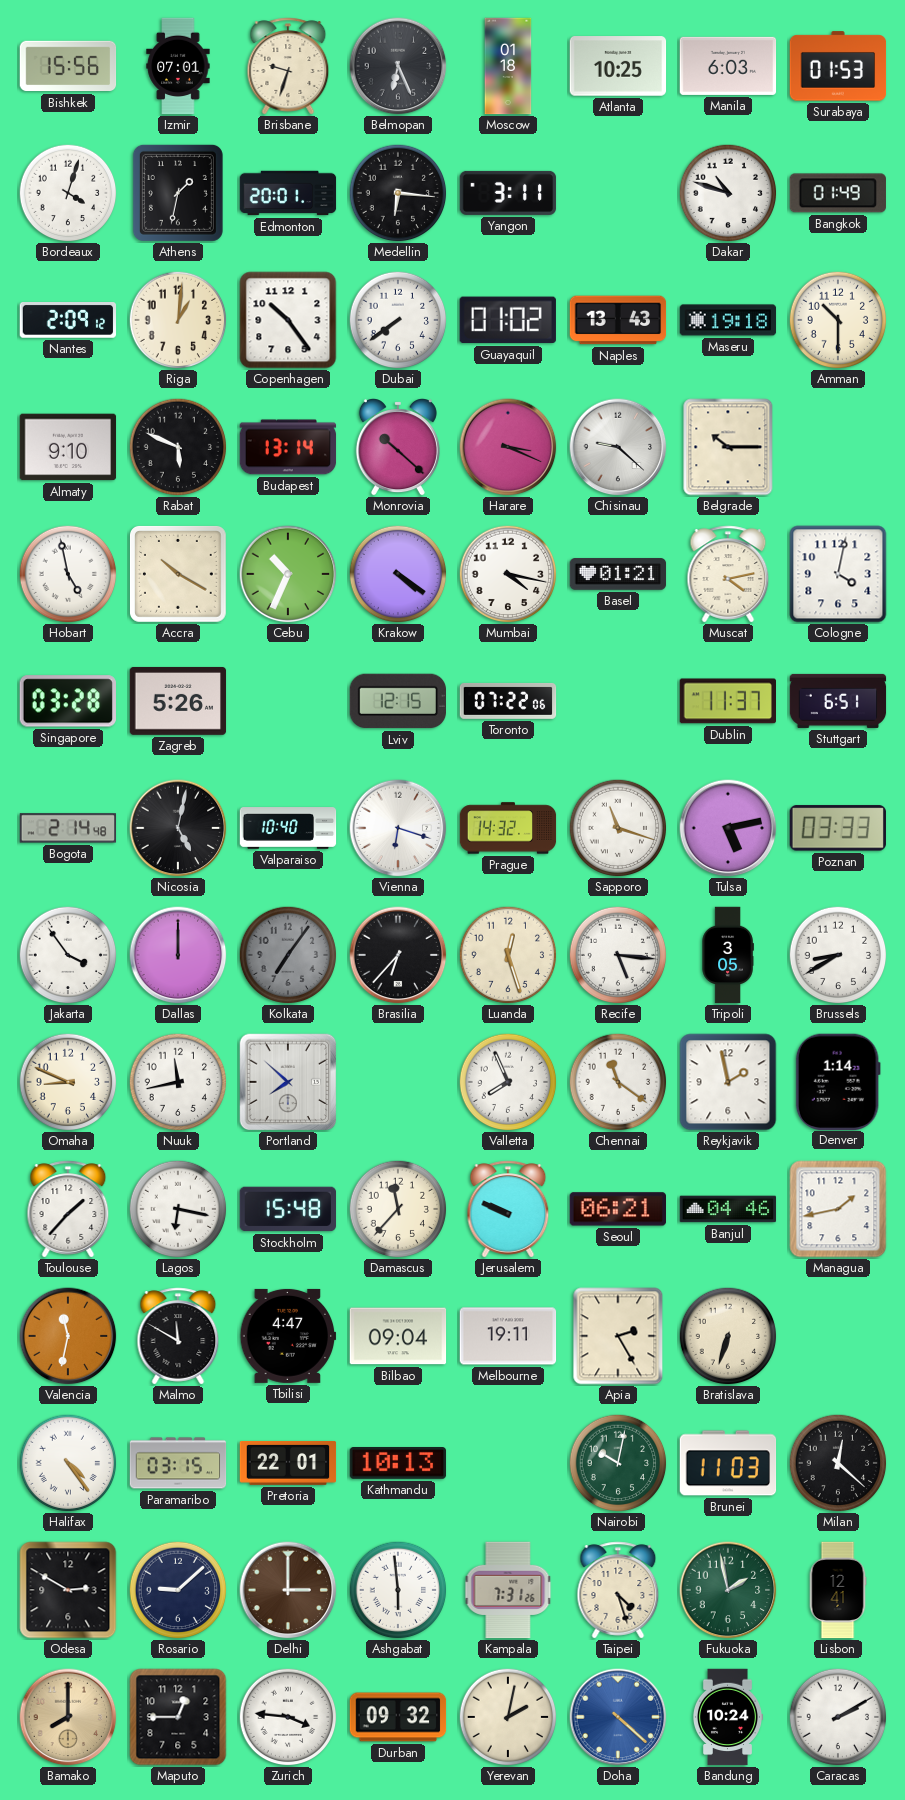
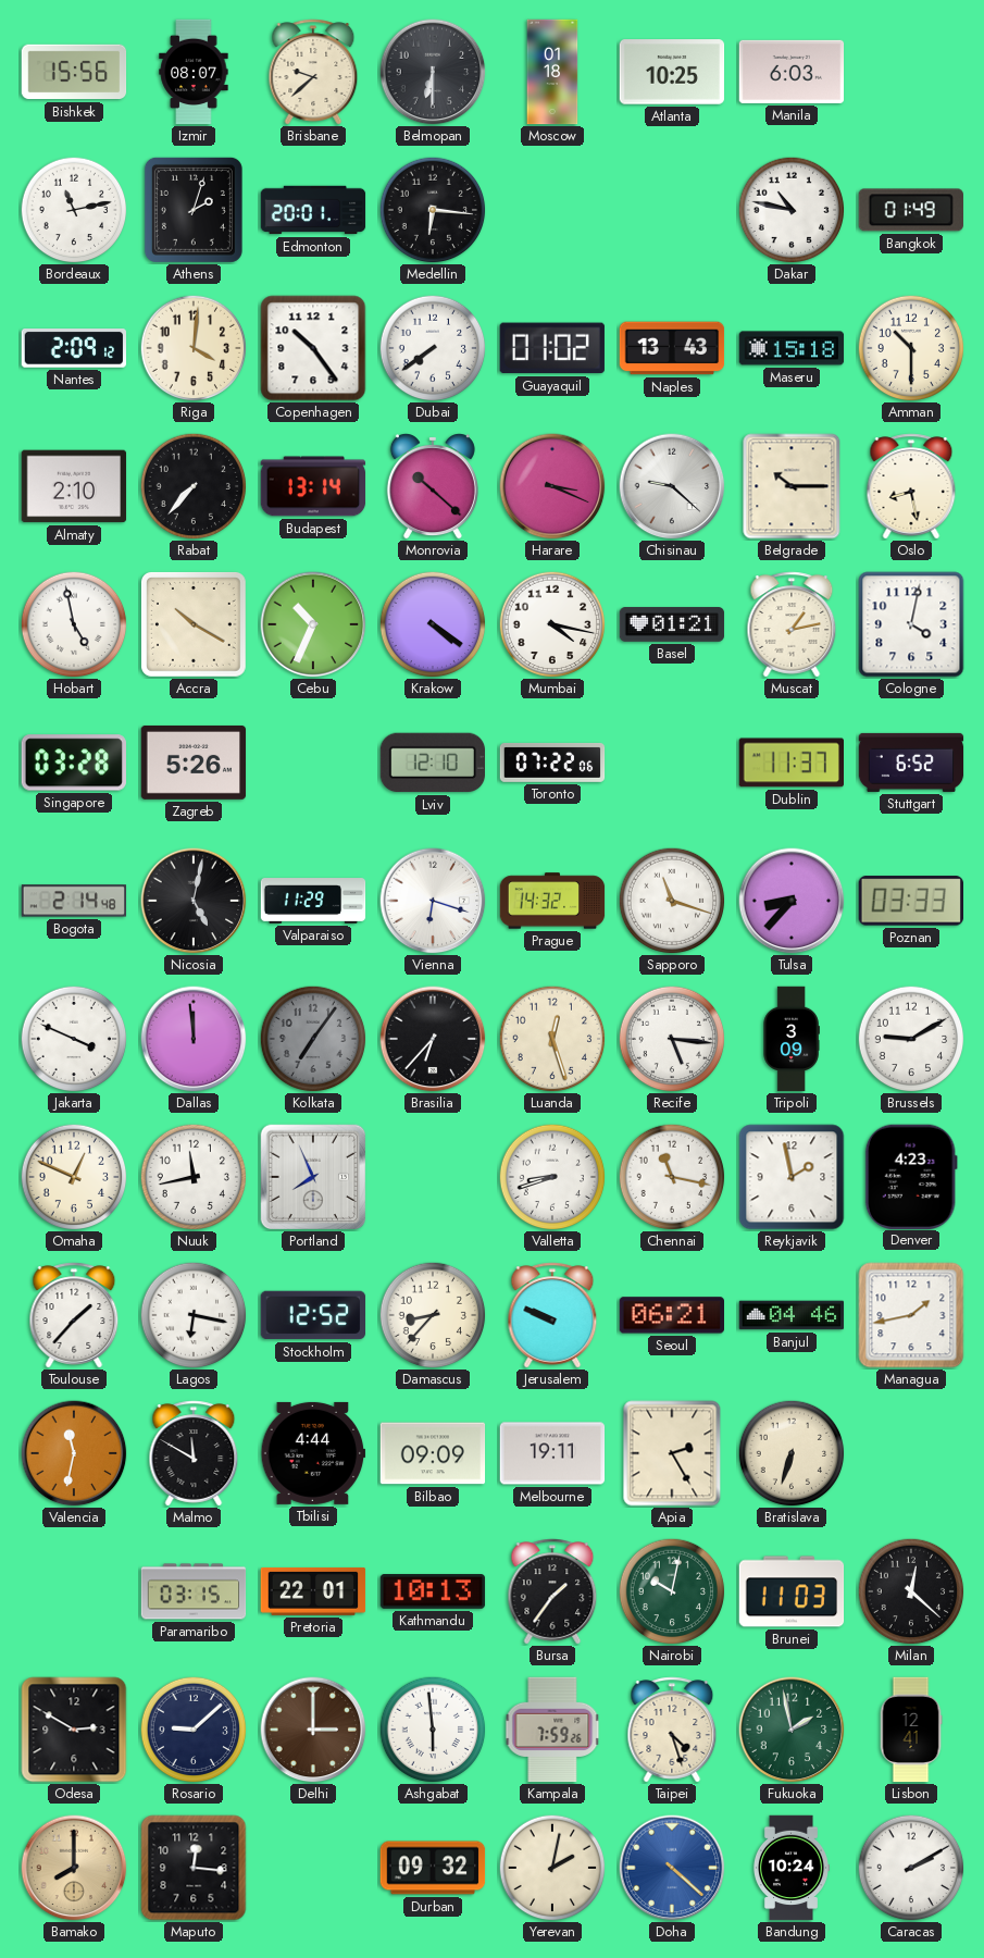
Izmir: 07:01 -> 08:07 (194, 72)
Brisbane: 9:33 -> 9:38 (313, 72)
Belmopan: 6:26 -> 6:30 (433, 72)
Surabaya: 01:53 -> none (838, 66)
Bordeaux: 4:03 -> 11:13 (74, 210)
Athens: 1:32 -> 2:03 (194, 210)
Yangon: 3:11 -> none (508, 193)
Dakar: 10:48 -> 10:47 (792, 210)
Riga: 1:01 -> 4:01 (194, 348)
Maseru: 19:18 -> 15:18 (792, 348)
Almaty: 9:10 -> 2:10 (74, 486)
Rabat: 5:49 -> 7:37 (194, 486)
Oslo: none -> 8:28 (911, 486)
Muscat: 4:13 -> 1:13 (792, 624)
Lviv: 12:15 -> 12:10 (432, 763)
Stuttgart: 6:51 -> 6:52 (911, 763)
Valparaiso: 10:40 -> 11:29 (313, 901)
Tulsa: 5:13 -> 8:37 (792, 901)
Jakarta: 3:54 -> 3:49 (74, 1039)
Dallas: 12:00 -> 11:59 (194, 1039)
Tripoli: 3:05 -> 3:09 (792, 1039)
Brussels: 8:40 -> 9:10 (911, 1039)
Omaha: 8:49 -> 12:49 (74, 1177)
Portland: 7:52 -> 7:56 (313, 1177)
Valletta: 7:56 -> 8:42 (552, 1177)
Chennai: 11:21 -> 11:17 (672, 1177)
Denver: 1:14 -> 4:23 (911, 1176)
Stockholm: 15:48 -> 12:52 (313, 1315)
Damascus: 11:37 -> 8:37 (433, 1315)
Tbilisi: 4:47 -> 4:44 (313, 1453)
Bilbao: 09:04 -> 09:09 (433, 1453)
Halifax: 4:24 -> none (68, 1463)
Bursa: none -> 1:36 (552, 1591)
Kampala: 7:31 -> 7:59 (552, 1730)
Maputo: 12:45 -> 12:16 (194, 1868)
Zurich: 3:46 -> none (288, 1717)
